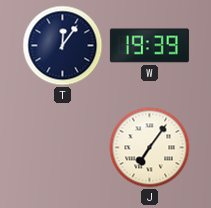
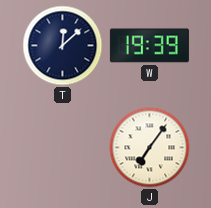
T: 12:06 -> 12:08 (63, 46)
